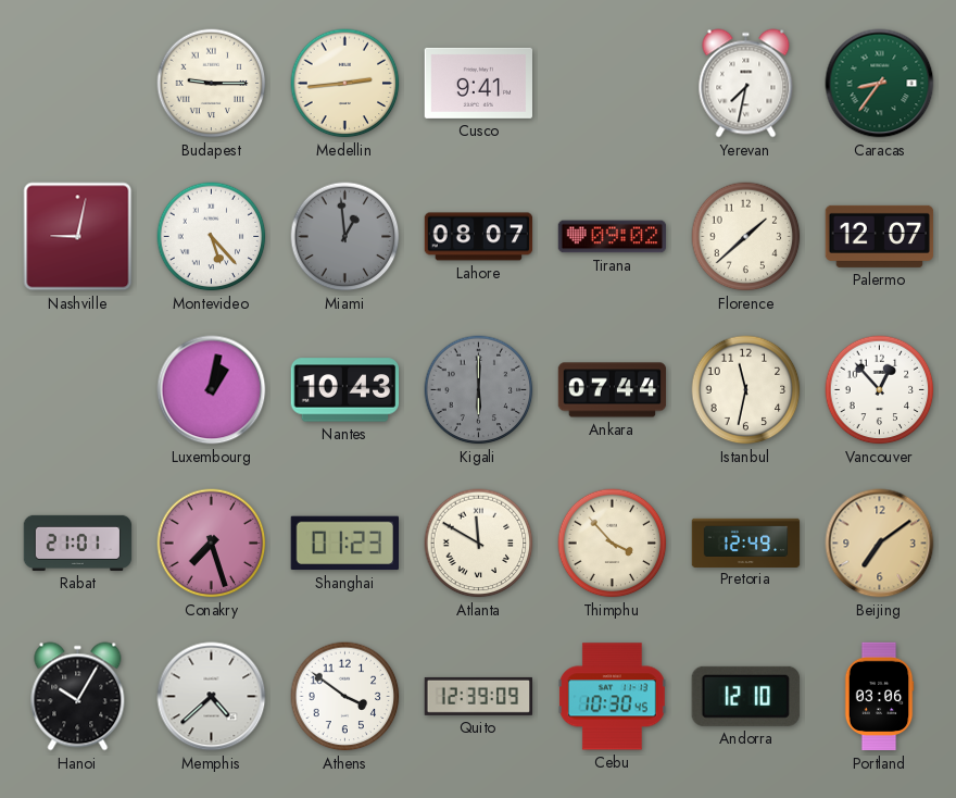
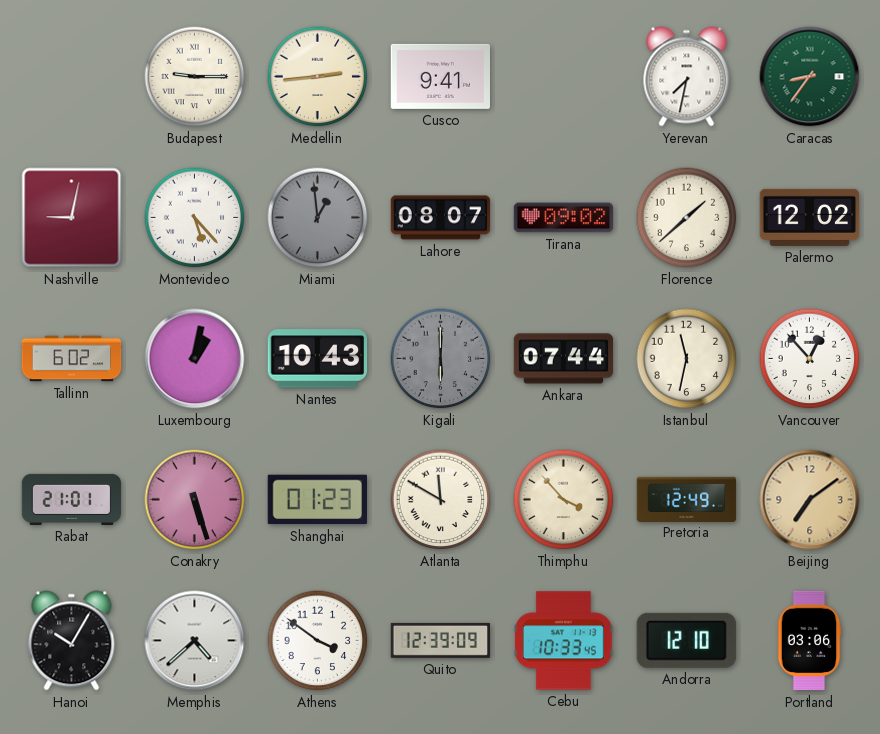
Palermo: 12:07 -> 12:02 (810, 217)
Tallinn: none -> 6:02 (72, 359)
Conakry: 7:27 -> 5:27 (195, 500)
Cebu: 10:30 -> 10:33 (563, 641)
